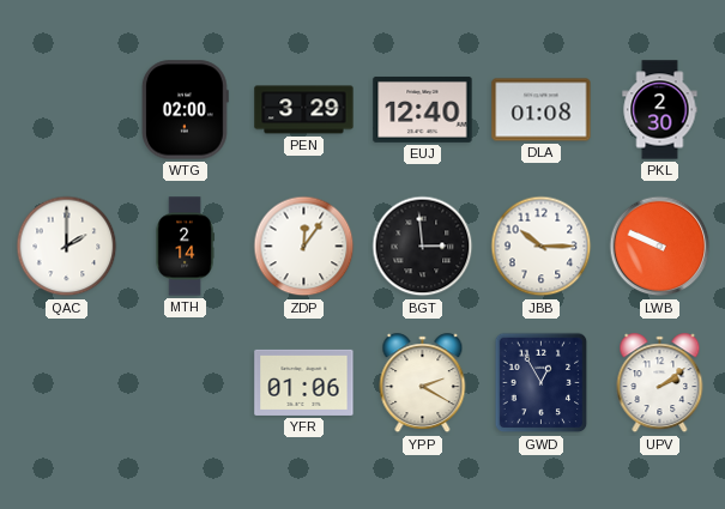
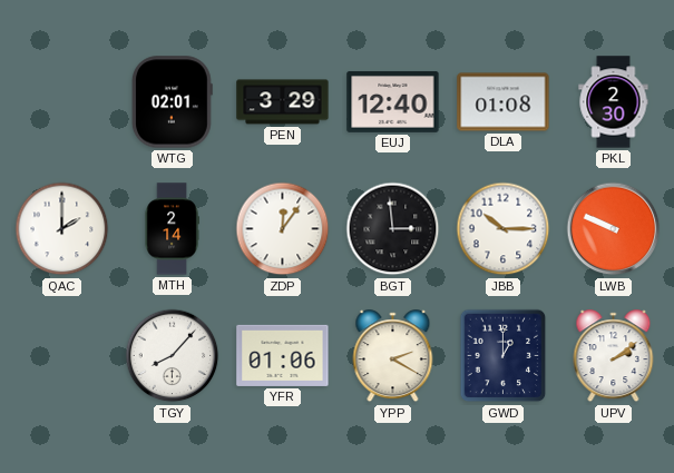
WTG: 02:00 -> 02:01 (173, 102)
TGY: none -> 8:07 (173, 356)
GWD: 12:55 -> 1:00 (504, 356)
